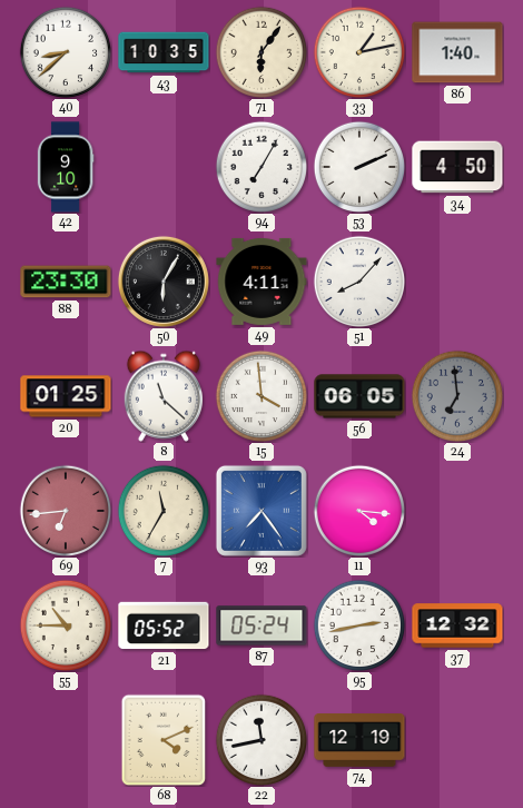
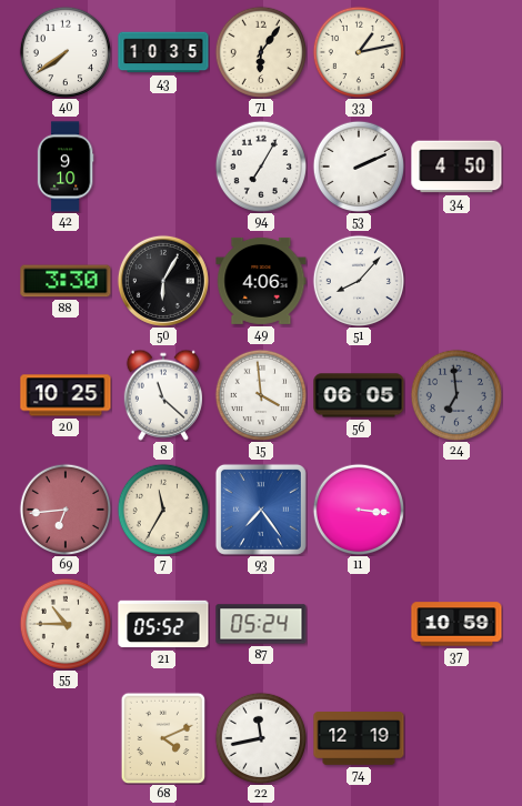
40: 8:38 -> 7:39 (66, 52)
86: 1:40 -> none (457, 52)
88: 23:30 -> 3:30 (66, 281)
49: 4:11 -> 4:06 (261, 281)
20: 01:25 -> 10:25 (66, 395)
11: 4:16 -> 3:16 (359, 510)
95: 2:43 -> none (359, 625)
37: 12:32 -> 10:59 (456, 624)
